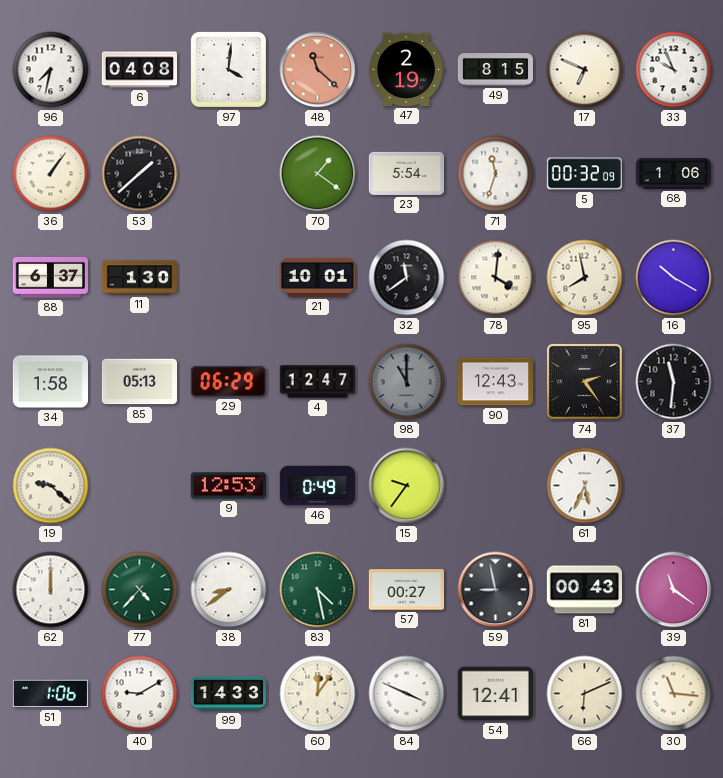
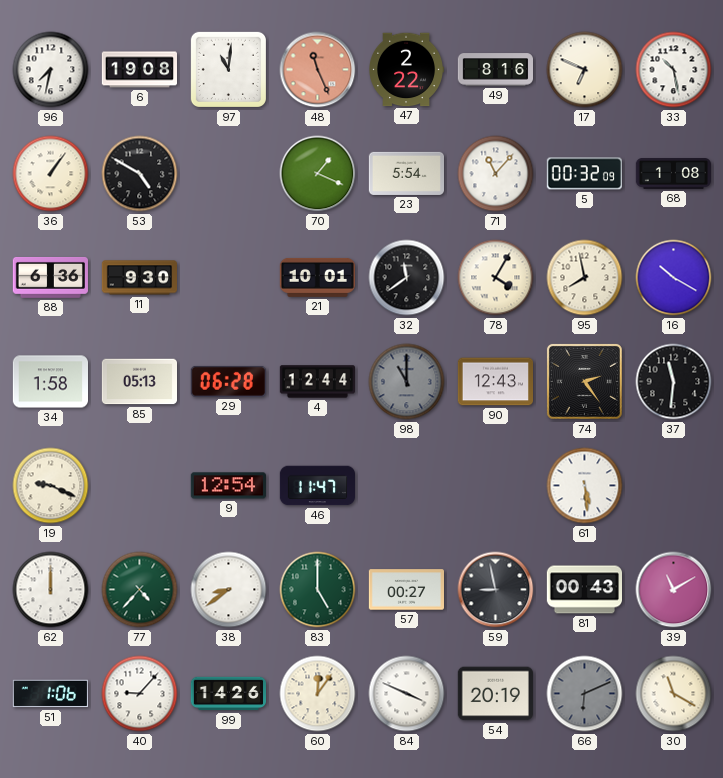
6: 04:08 -> 19:08 (140, 70)
97: 4:01 -> 11:01 (228, 69)
48: 11:22 -> 11:26 (318, 70)
47: 2:19 -> 2:22 (406, 70)
49: 8:15 -> 8:16 (495, 70)
33: 9:56 -> 10:28 (674, 70)
53: 1:38 -> 4:50 (140, 174)
70: 1:21 -> 1:19 (318, 174)
71: 11:33 -> 11:07 (496, 174)
68: 1:06 -> 1:08 (674, 174)
88: 6:37 -> 6:36 (50, 277)
11: 1:30 -> 9:30 (139, 278)
78: 4:01 -> 4:05 (496, 278)
29: 06:29 -> 06:28 (228, 381)
4: 12:47 -> 12:44 (317, 382)
19: 9:22 -> 9:19 (51, 486)
9: 12:53 -> 12:54 (228, 486)
46: 0:49 -> 11:47 (317, 486)
15: 9:36 -> none (407, 486)
61: 5:34 -> 5:29 (585, 486)
83: 4:28 -> 5:00 (318, 590)
39: 11:21 -> 11:10 (674, 590)
40: 9:10 -> 9:07 (140, 694)
99: 14:33 -> 14:26 (229, 694)
54: 12:41 -> 20:19 (495, 694)
66 dial: cream -> grey (585, 694)
30: 11:16 -> 11:20 (674, 694)
